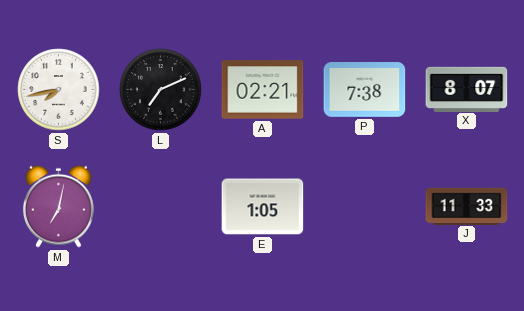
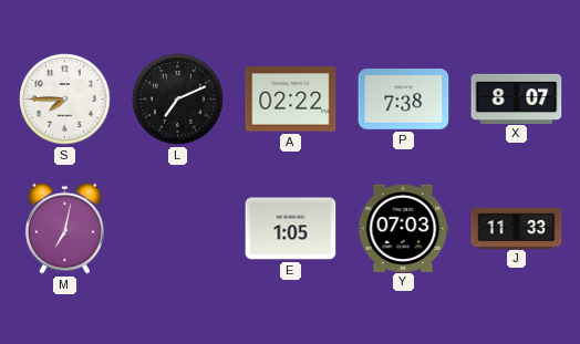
S: 7:43 -> 7:45 (65, 100)
A: 02:21 -> 02:22 (291, 100)
Y: none -> 07:03 (404, 228)
